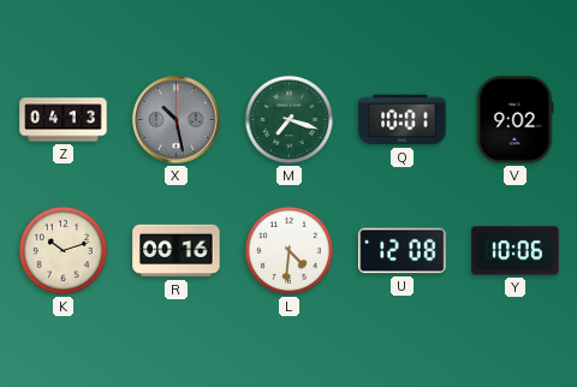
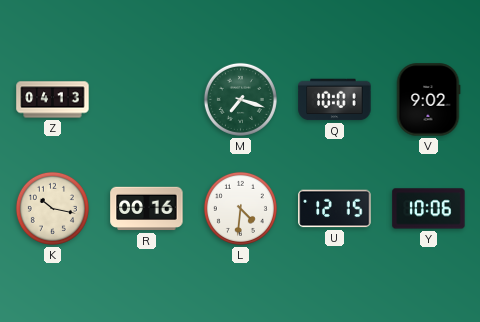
X: 10:28 -> none (177, 120)
K: 10:12 -> 10:17 (52, 208)
U: 12:08 -> 12:15 (335, 209)
